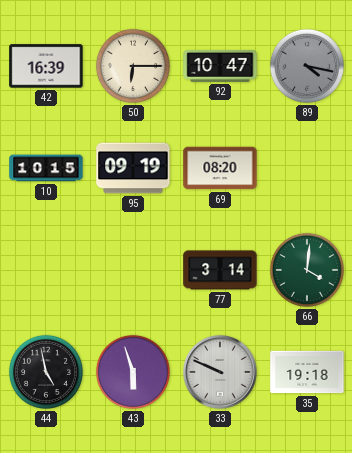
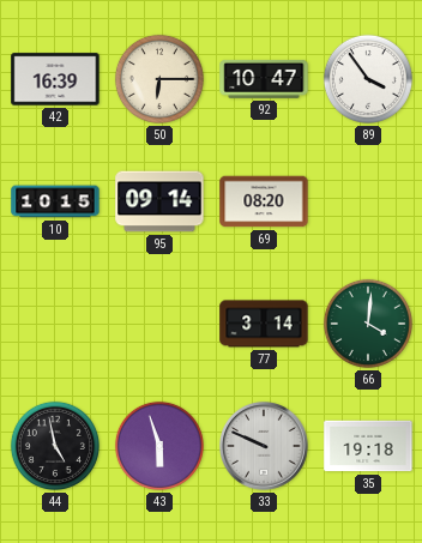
89: 4:17 -> 3:54 (368, 79)
89 dial: grey -> white (368, 79)
95: 09:19 -> 09:14 (159, 201)
